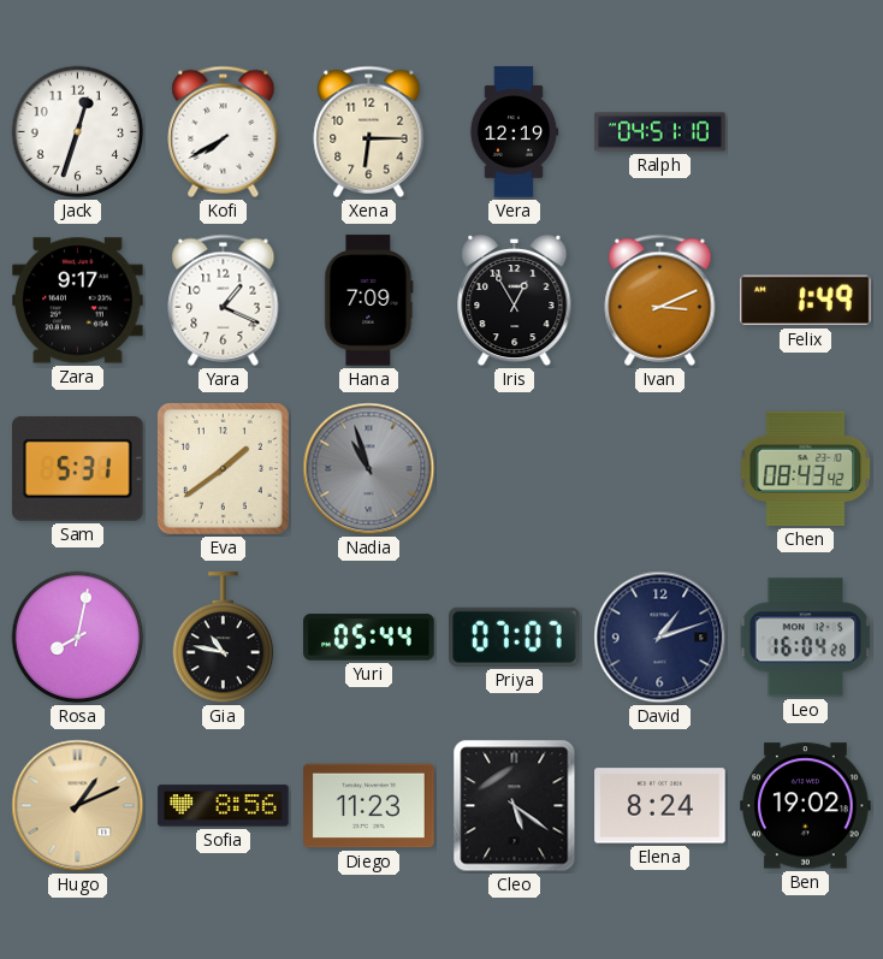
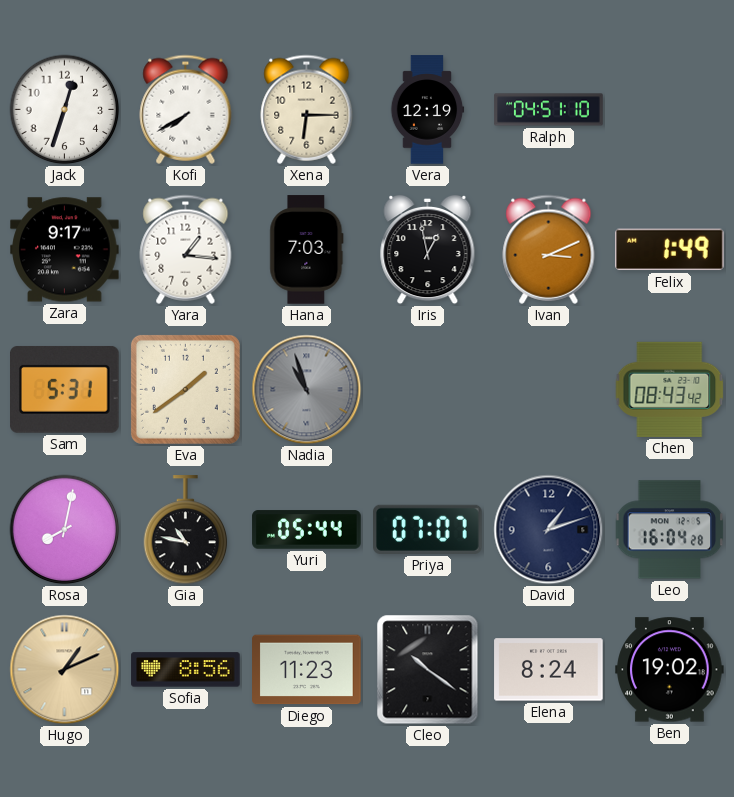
Yara: 1:19 -> 1:16 (186, 249)
Hana: 7:09 -> 7:03 (307, 250)
Iris: 12:55 -> 12:58 (428, 250)
Cleo: 5:21 -> 10:21 (428, 670)
